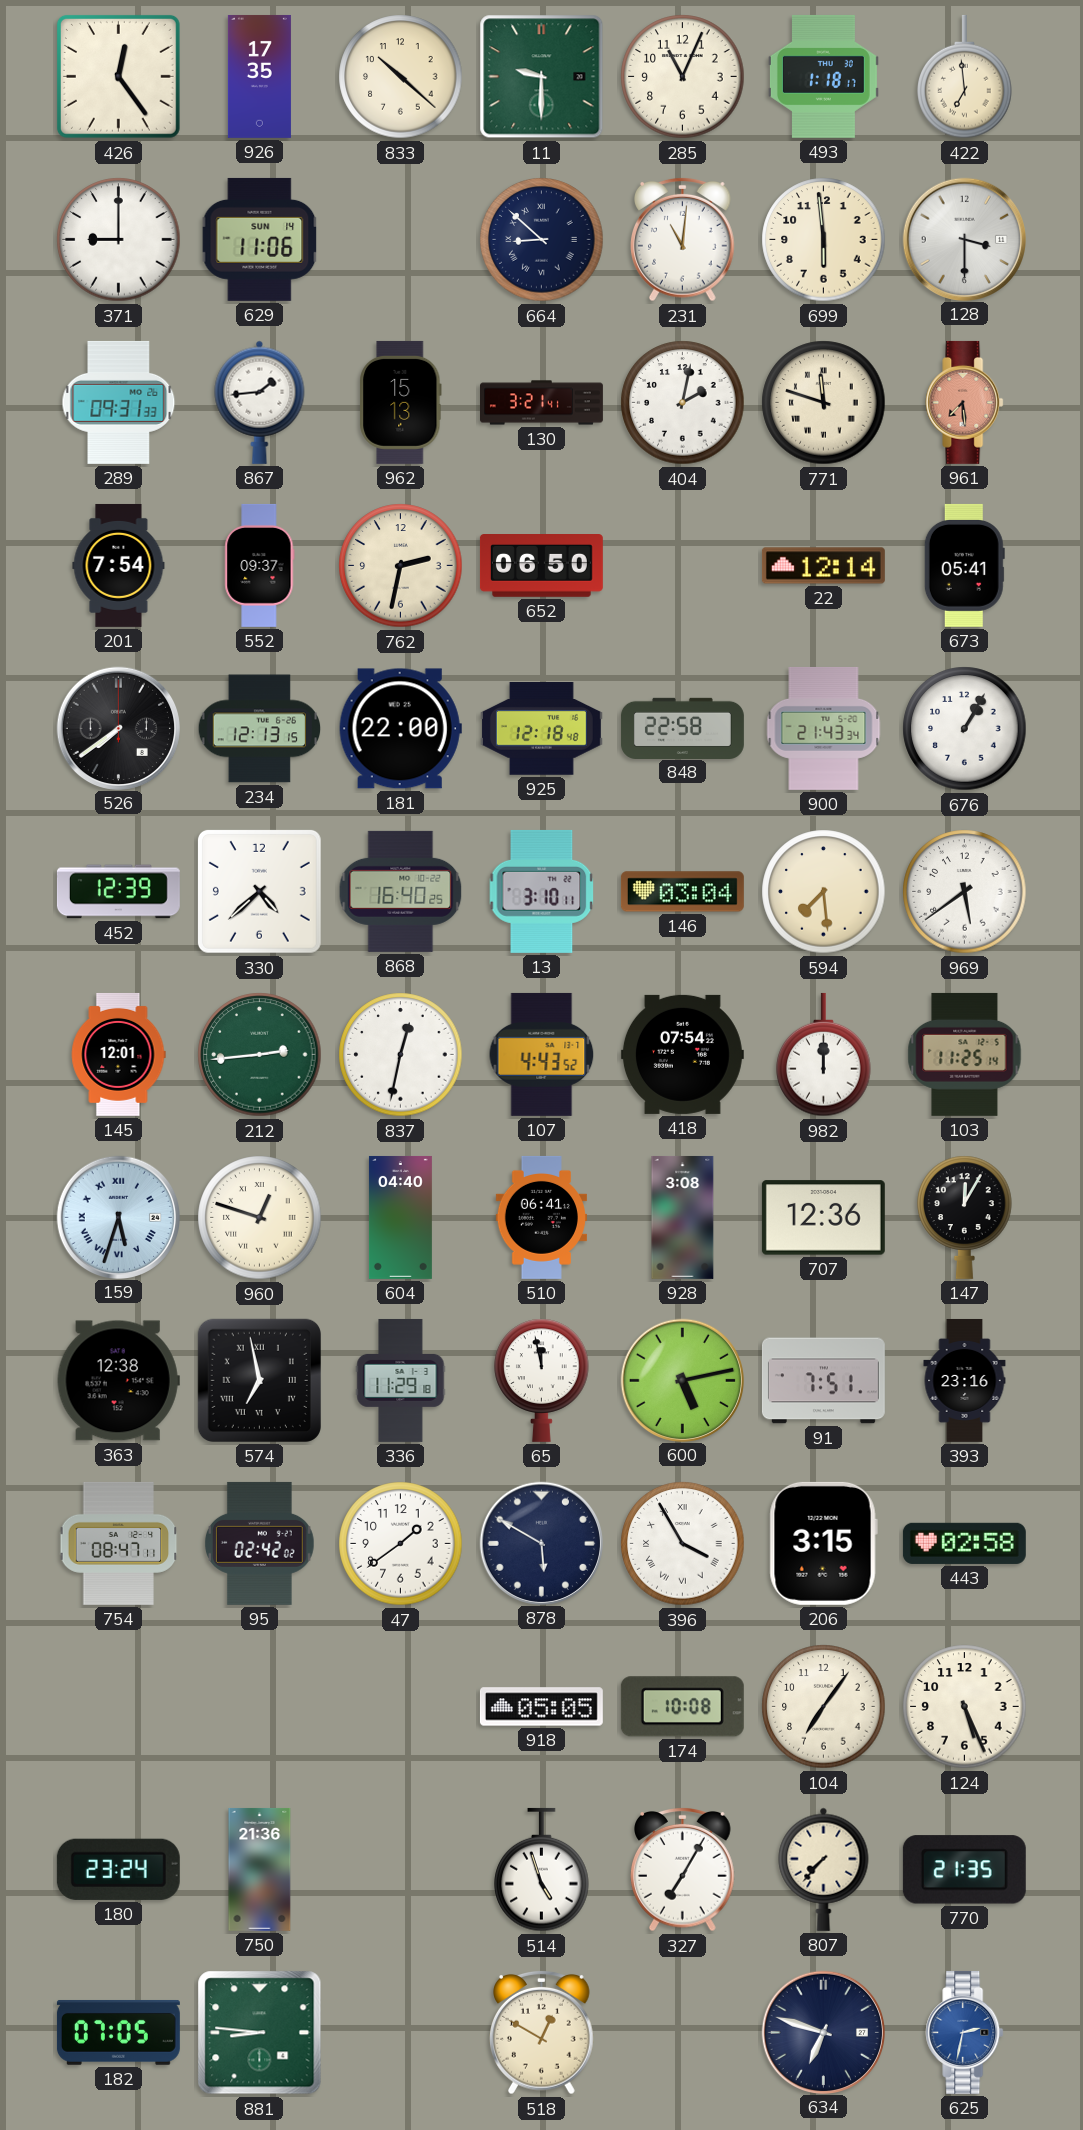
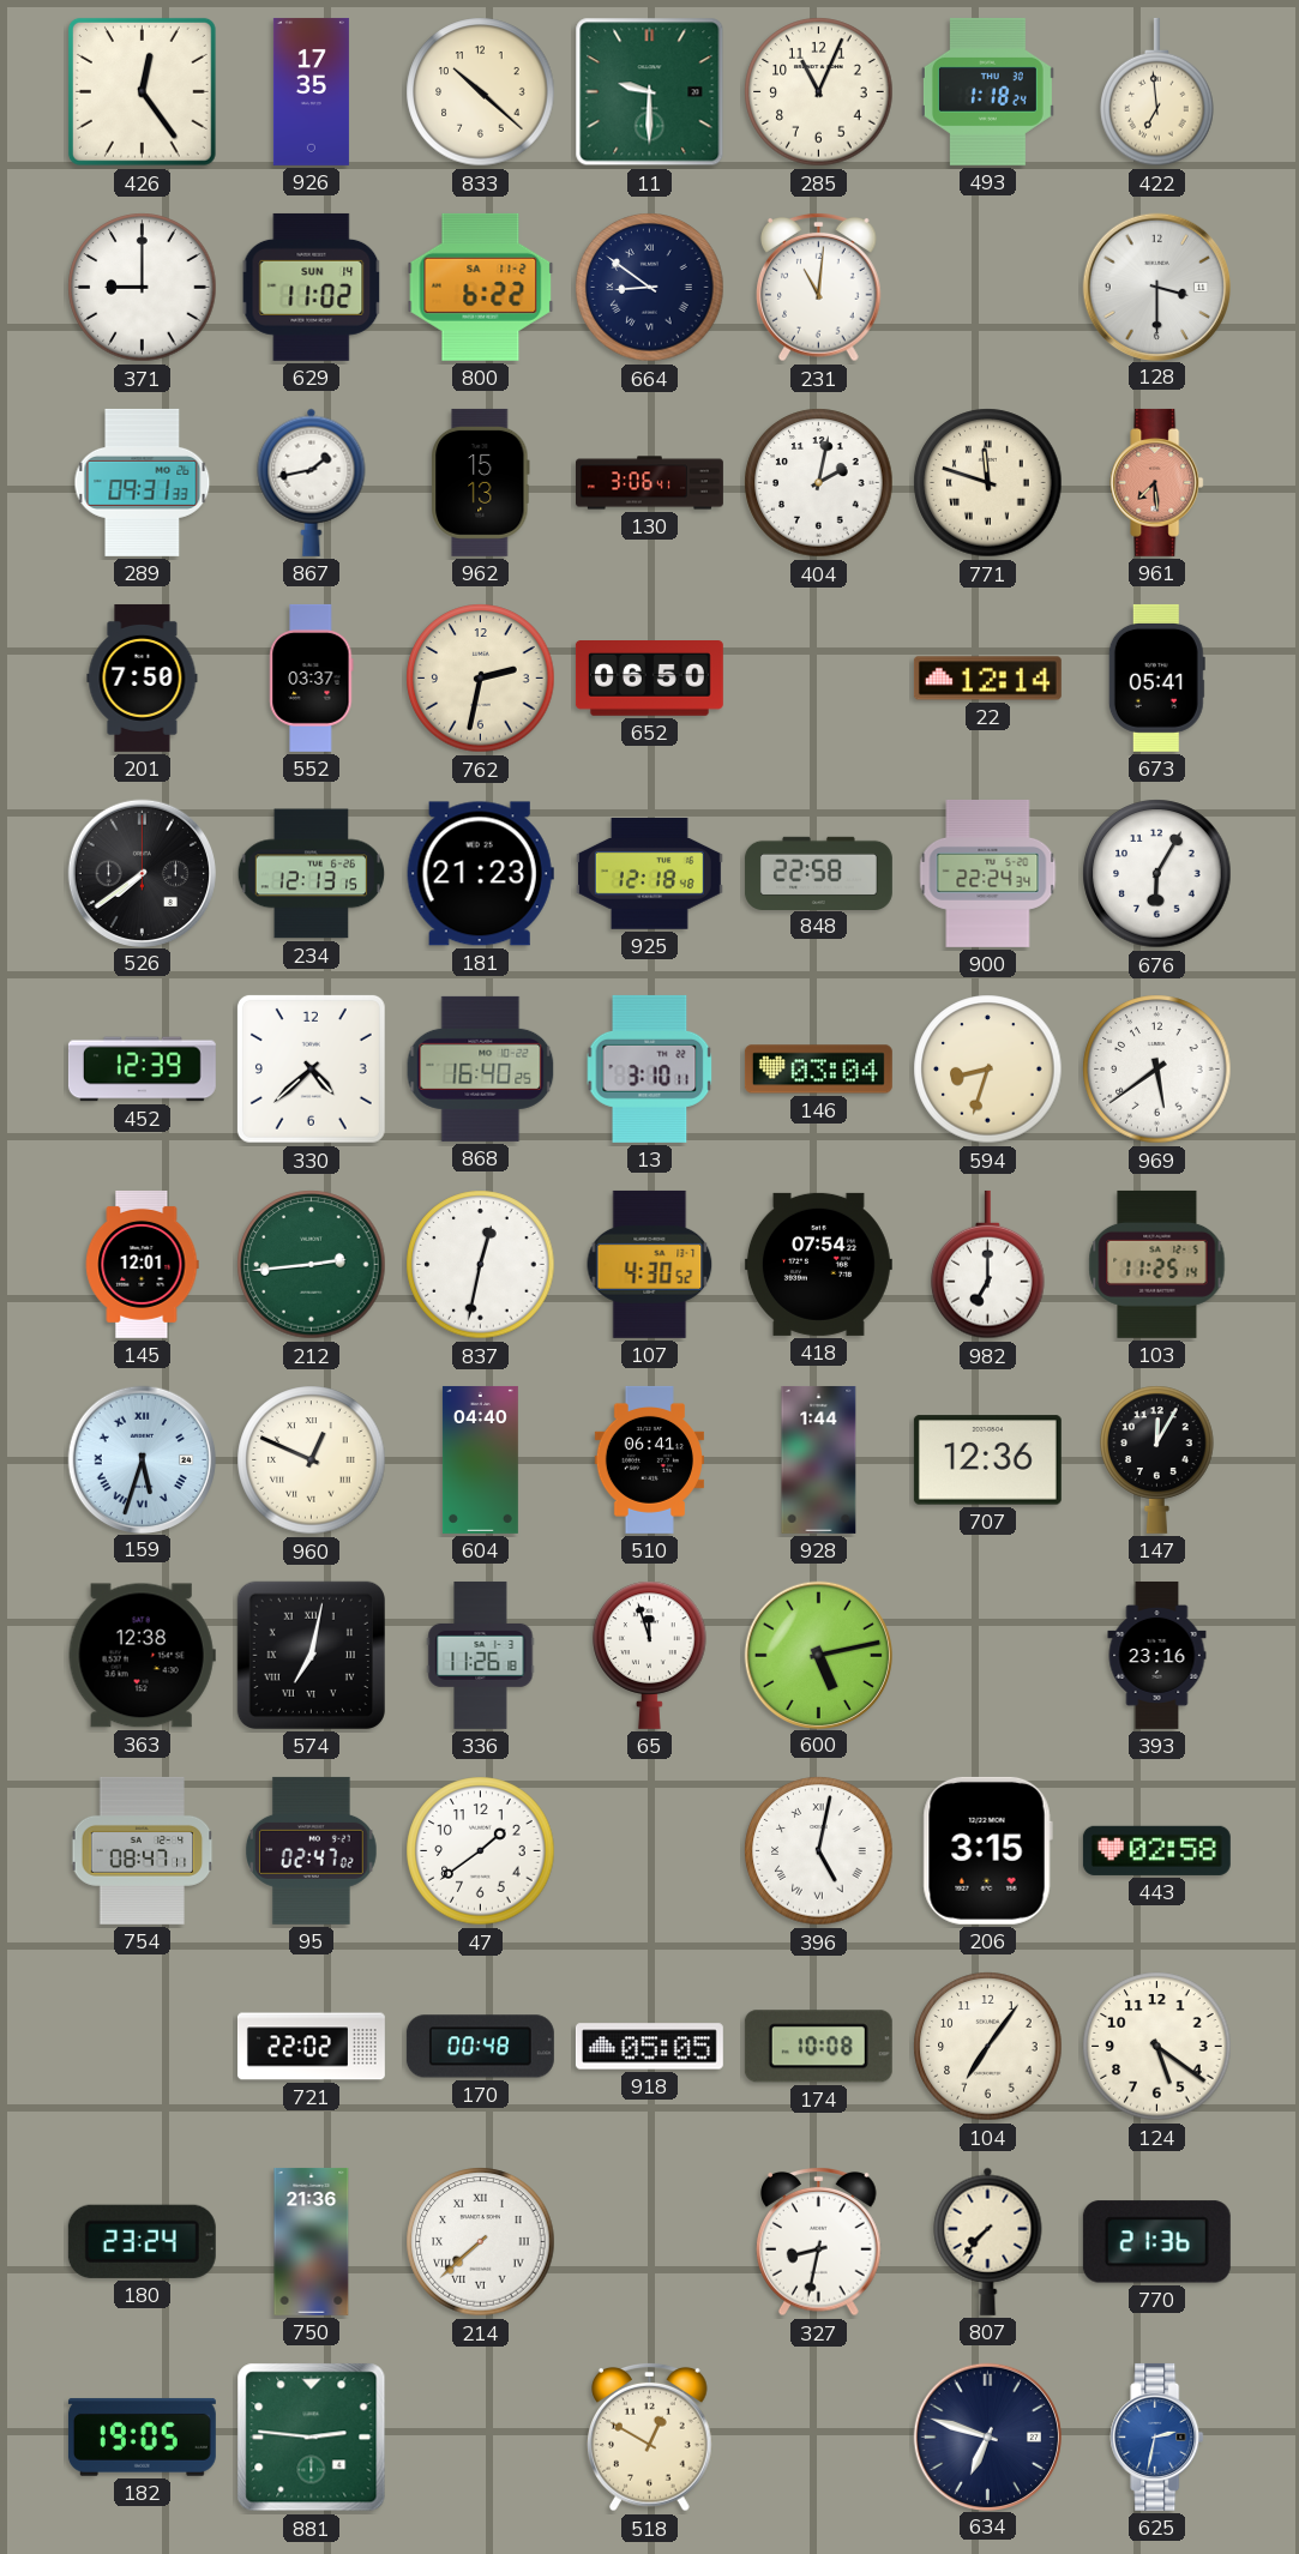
493: 1:18:17 -> 1:18:24 (987, 91)
629: 11:06 -> 11:02 (312, 287)
800: none -> 6:22 (481, 287)
664: 8:52 -> 8:51 (650, 288)
699: 5:59 -> none (824, 240)
867: 1:44 -> 1:43 (312, 482)
130: 3:21 -> 3:06 (650, 483)
201: 7:54 -> 7:50 (143, 677)
552: 09:37 -> 03:37 (312, 677)
181: 22:00 -> 21:23 (480, 874)
900: 21:43 -> 22:24 (988, 873)
676: 1:05 -> 6:05 (1157, 874)
594: 7:29 -> 8:33 (988, 1070)
107: 4:43 -> 4:30 (650, 1264)
982: 12:00 -> 7:00 (988, 1265)
960: 12:48 -> 12:49 (312, 1460)
928: 3:08 -> 1:44 (819, 1459)
574: 6:58 -> 7:02 (311, 1655)
336: 11:29 -> 11:26 (481, 1655)
65: 11:58 -> 11:57 (650, 1655)
91: 7:51 -> none (823, 1381)
95: 02:42 -> 02:47 (311, 1850)
878: 5:50 -> none (541, 1543)
396: 3:55 -> 5:02 (819, 1851)
721: none -> 22:02 (311, 2047)
170: none -> 00:48 (480, 2047)
124: 5:26 -> 5:21 (1157, 2047)
214: none -> 7:38 (481, 2242)
514: 4:57 -> none (542, 1870)
327: 7:05 -> 8:32 (819, 2241)
770: 21:35 -> 21:36 (1156, 2242)
182: 07:05 -> 19:05 (142, 2438)
881: 8:46 -> 2:46 (312, 2438)
